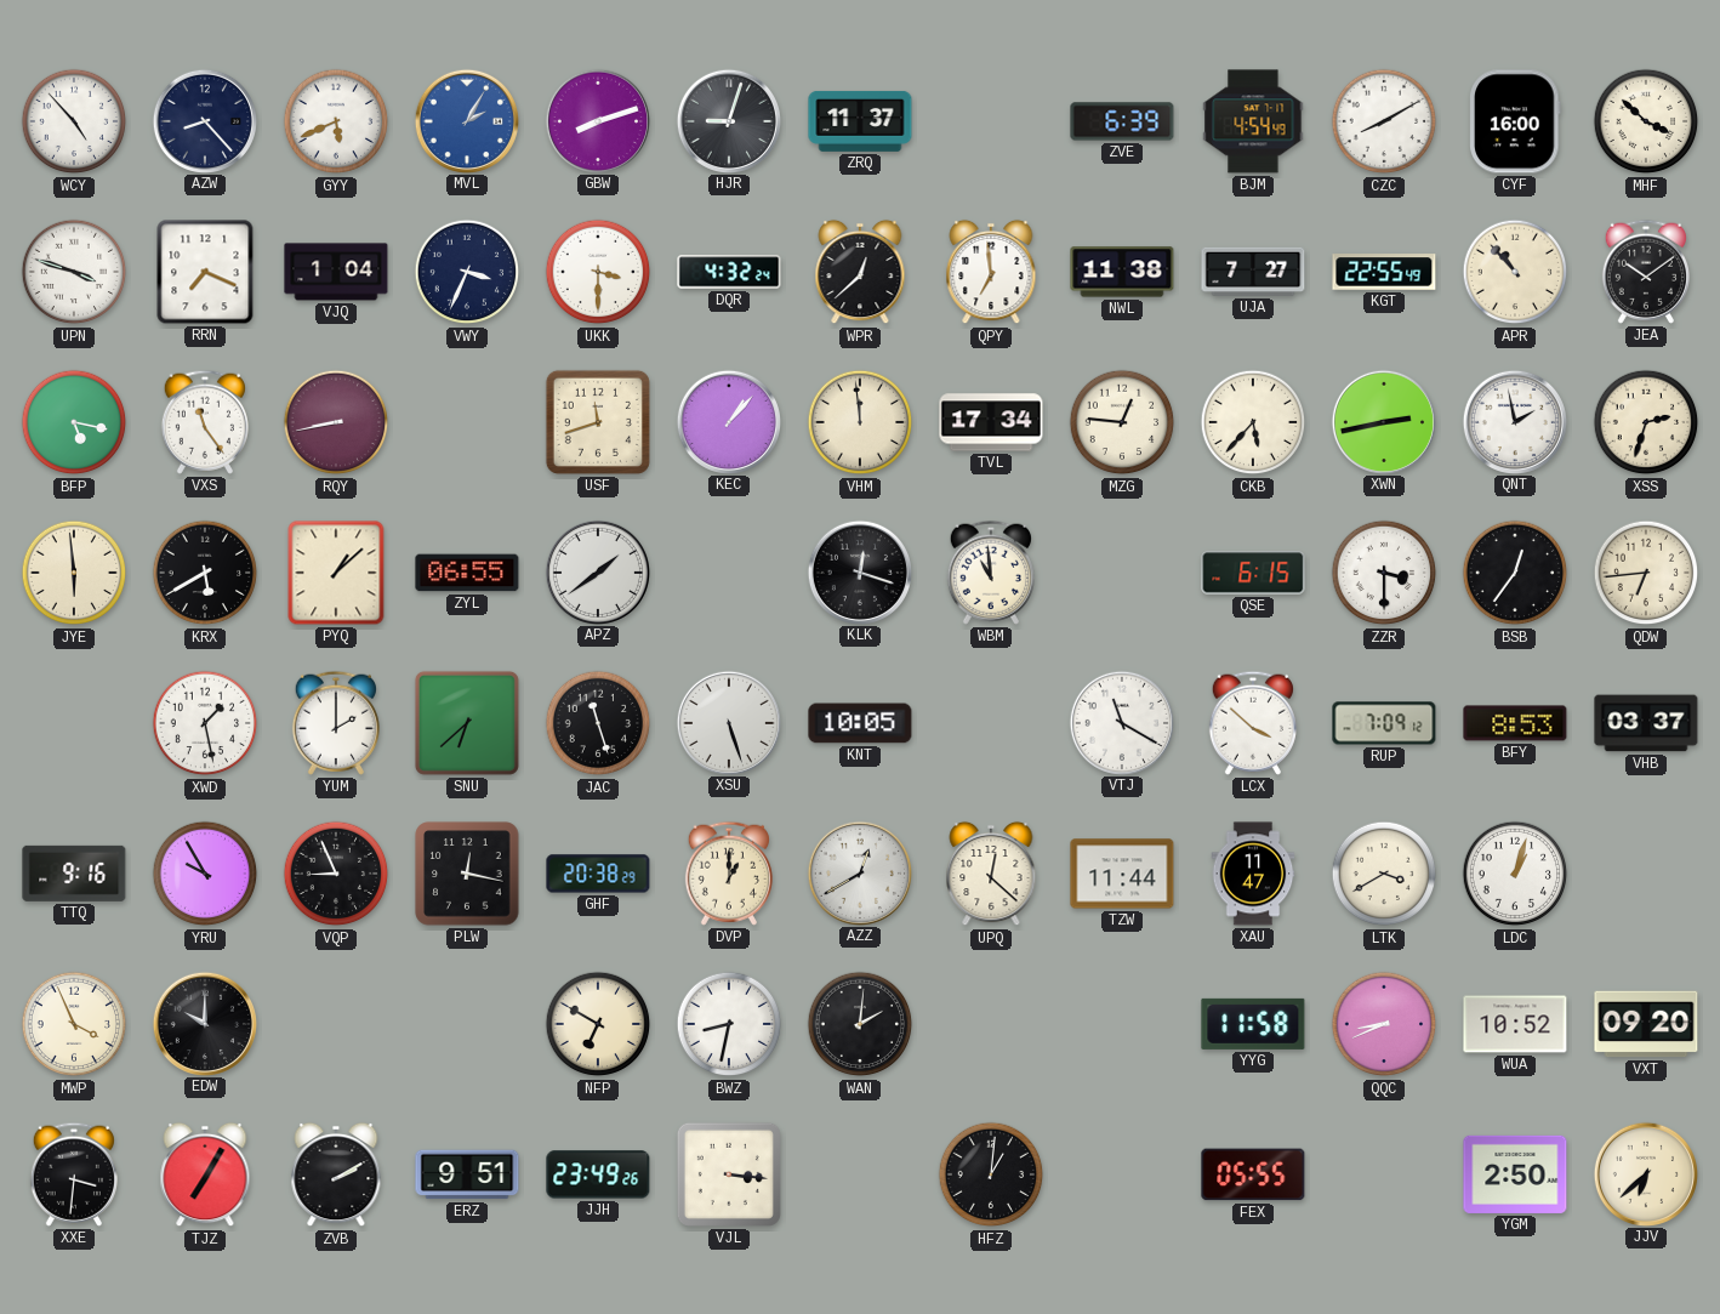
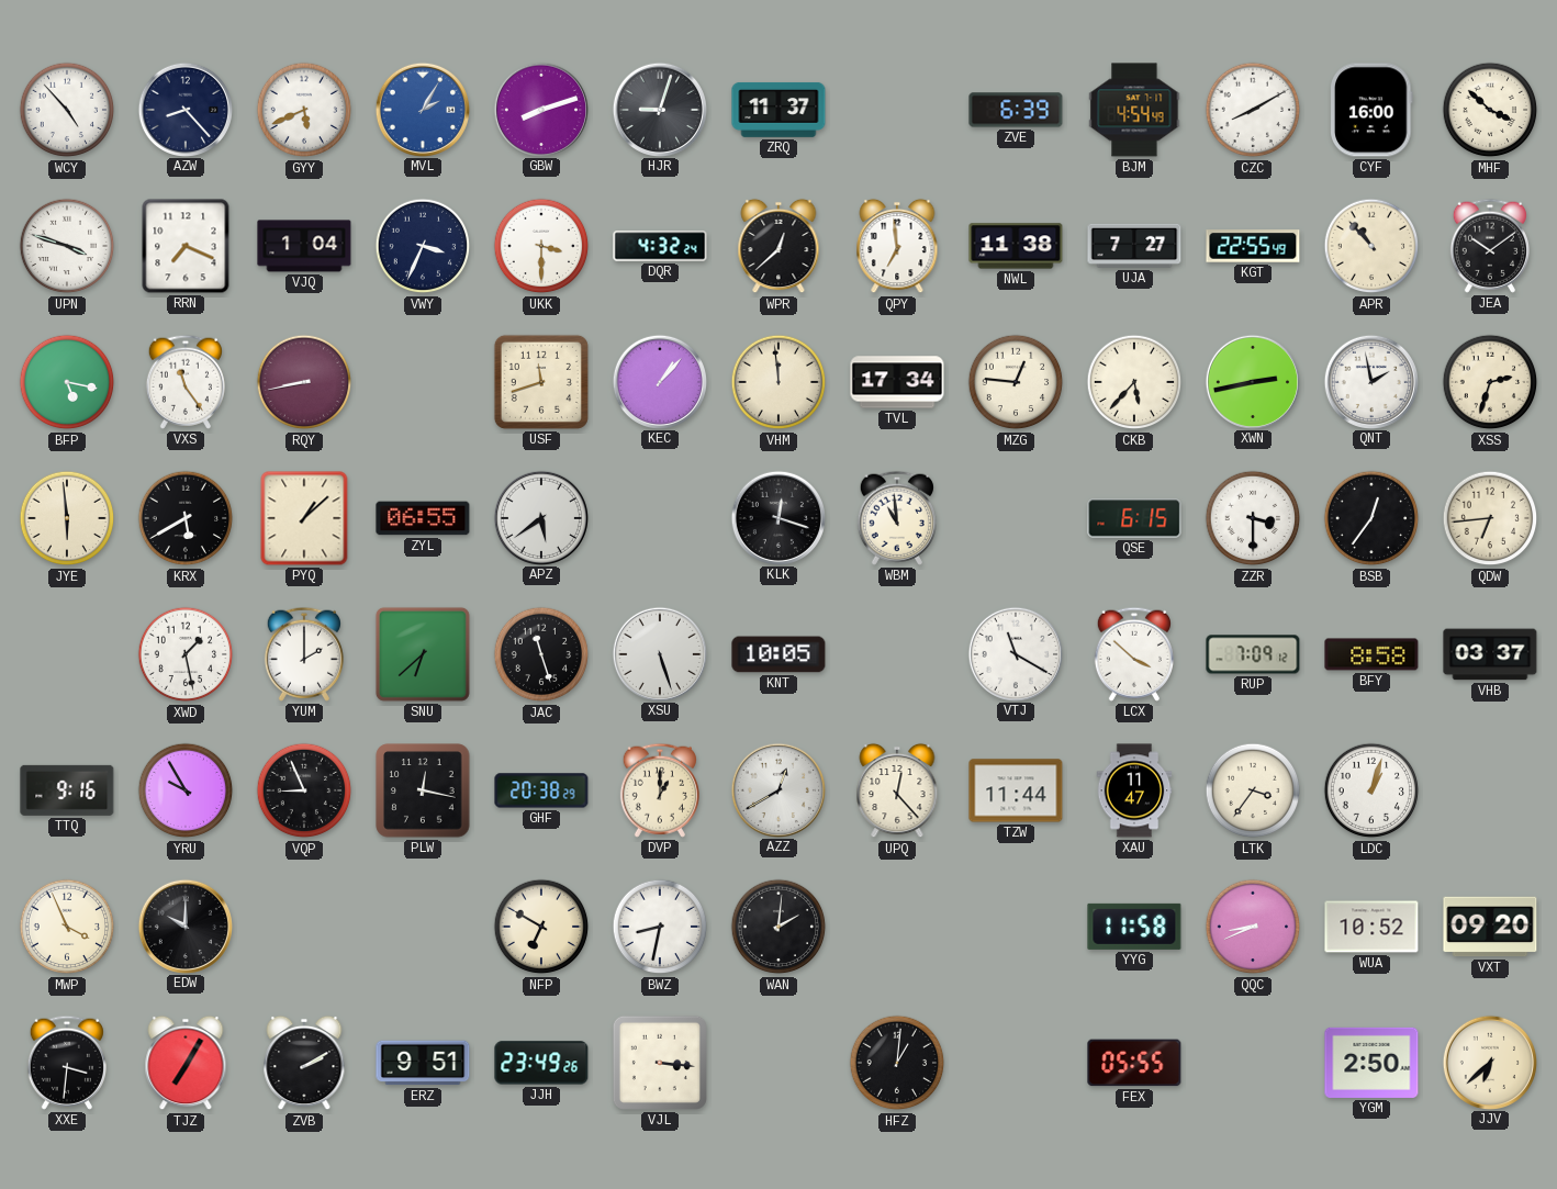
APZ: 1:39 -> 5:39 (540, 517)
BFY: 8:53 -> 8:58 (1371, 654)
UPQ: 12:22 -> 12:23 (897, 790)
LTK: 3:40 -> 3:36 (1253, 790)
